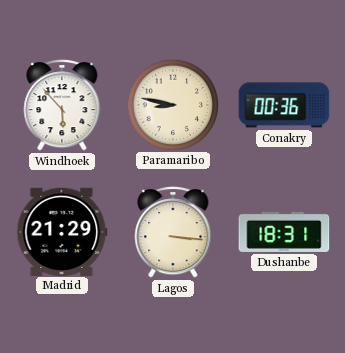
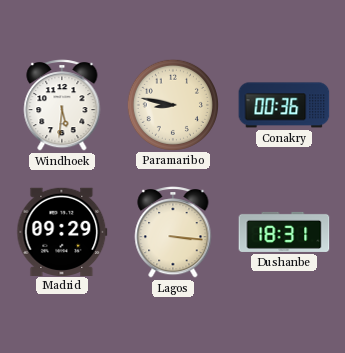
Windhoek: 5:53 -> 5:31 (62, 106)
Madrid: 21:29 -> 09:29 (62, 231)
